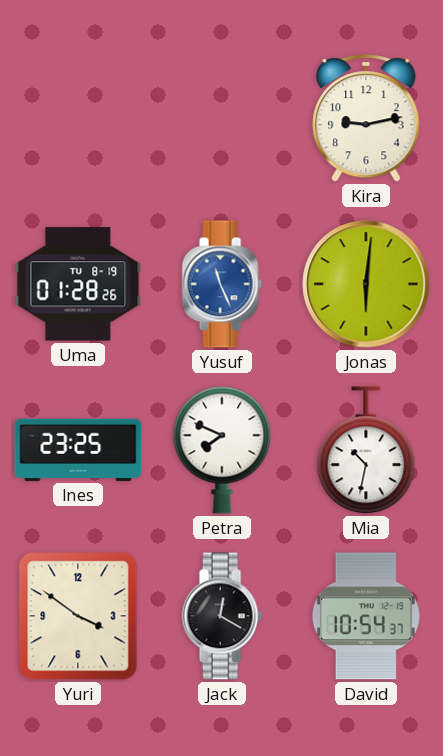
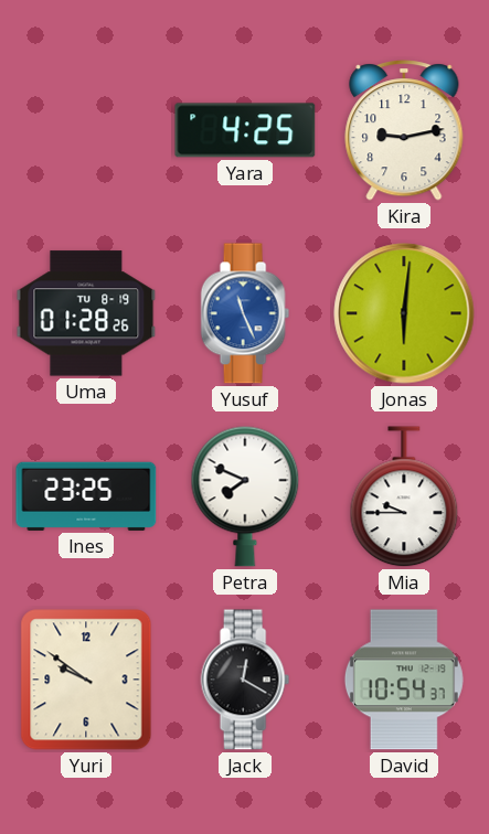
Yara: none -> 4:25 (245, 130)
Mia: 10:32 -> 9:45 (404, 498)
Yuri: 3:51 -> 9:51 (86, 680)
